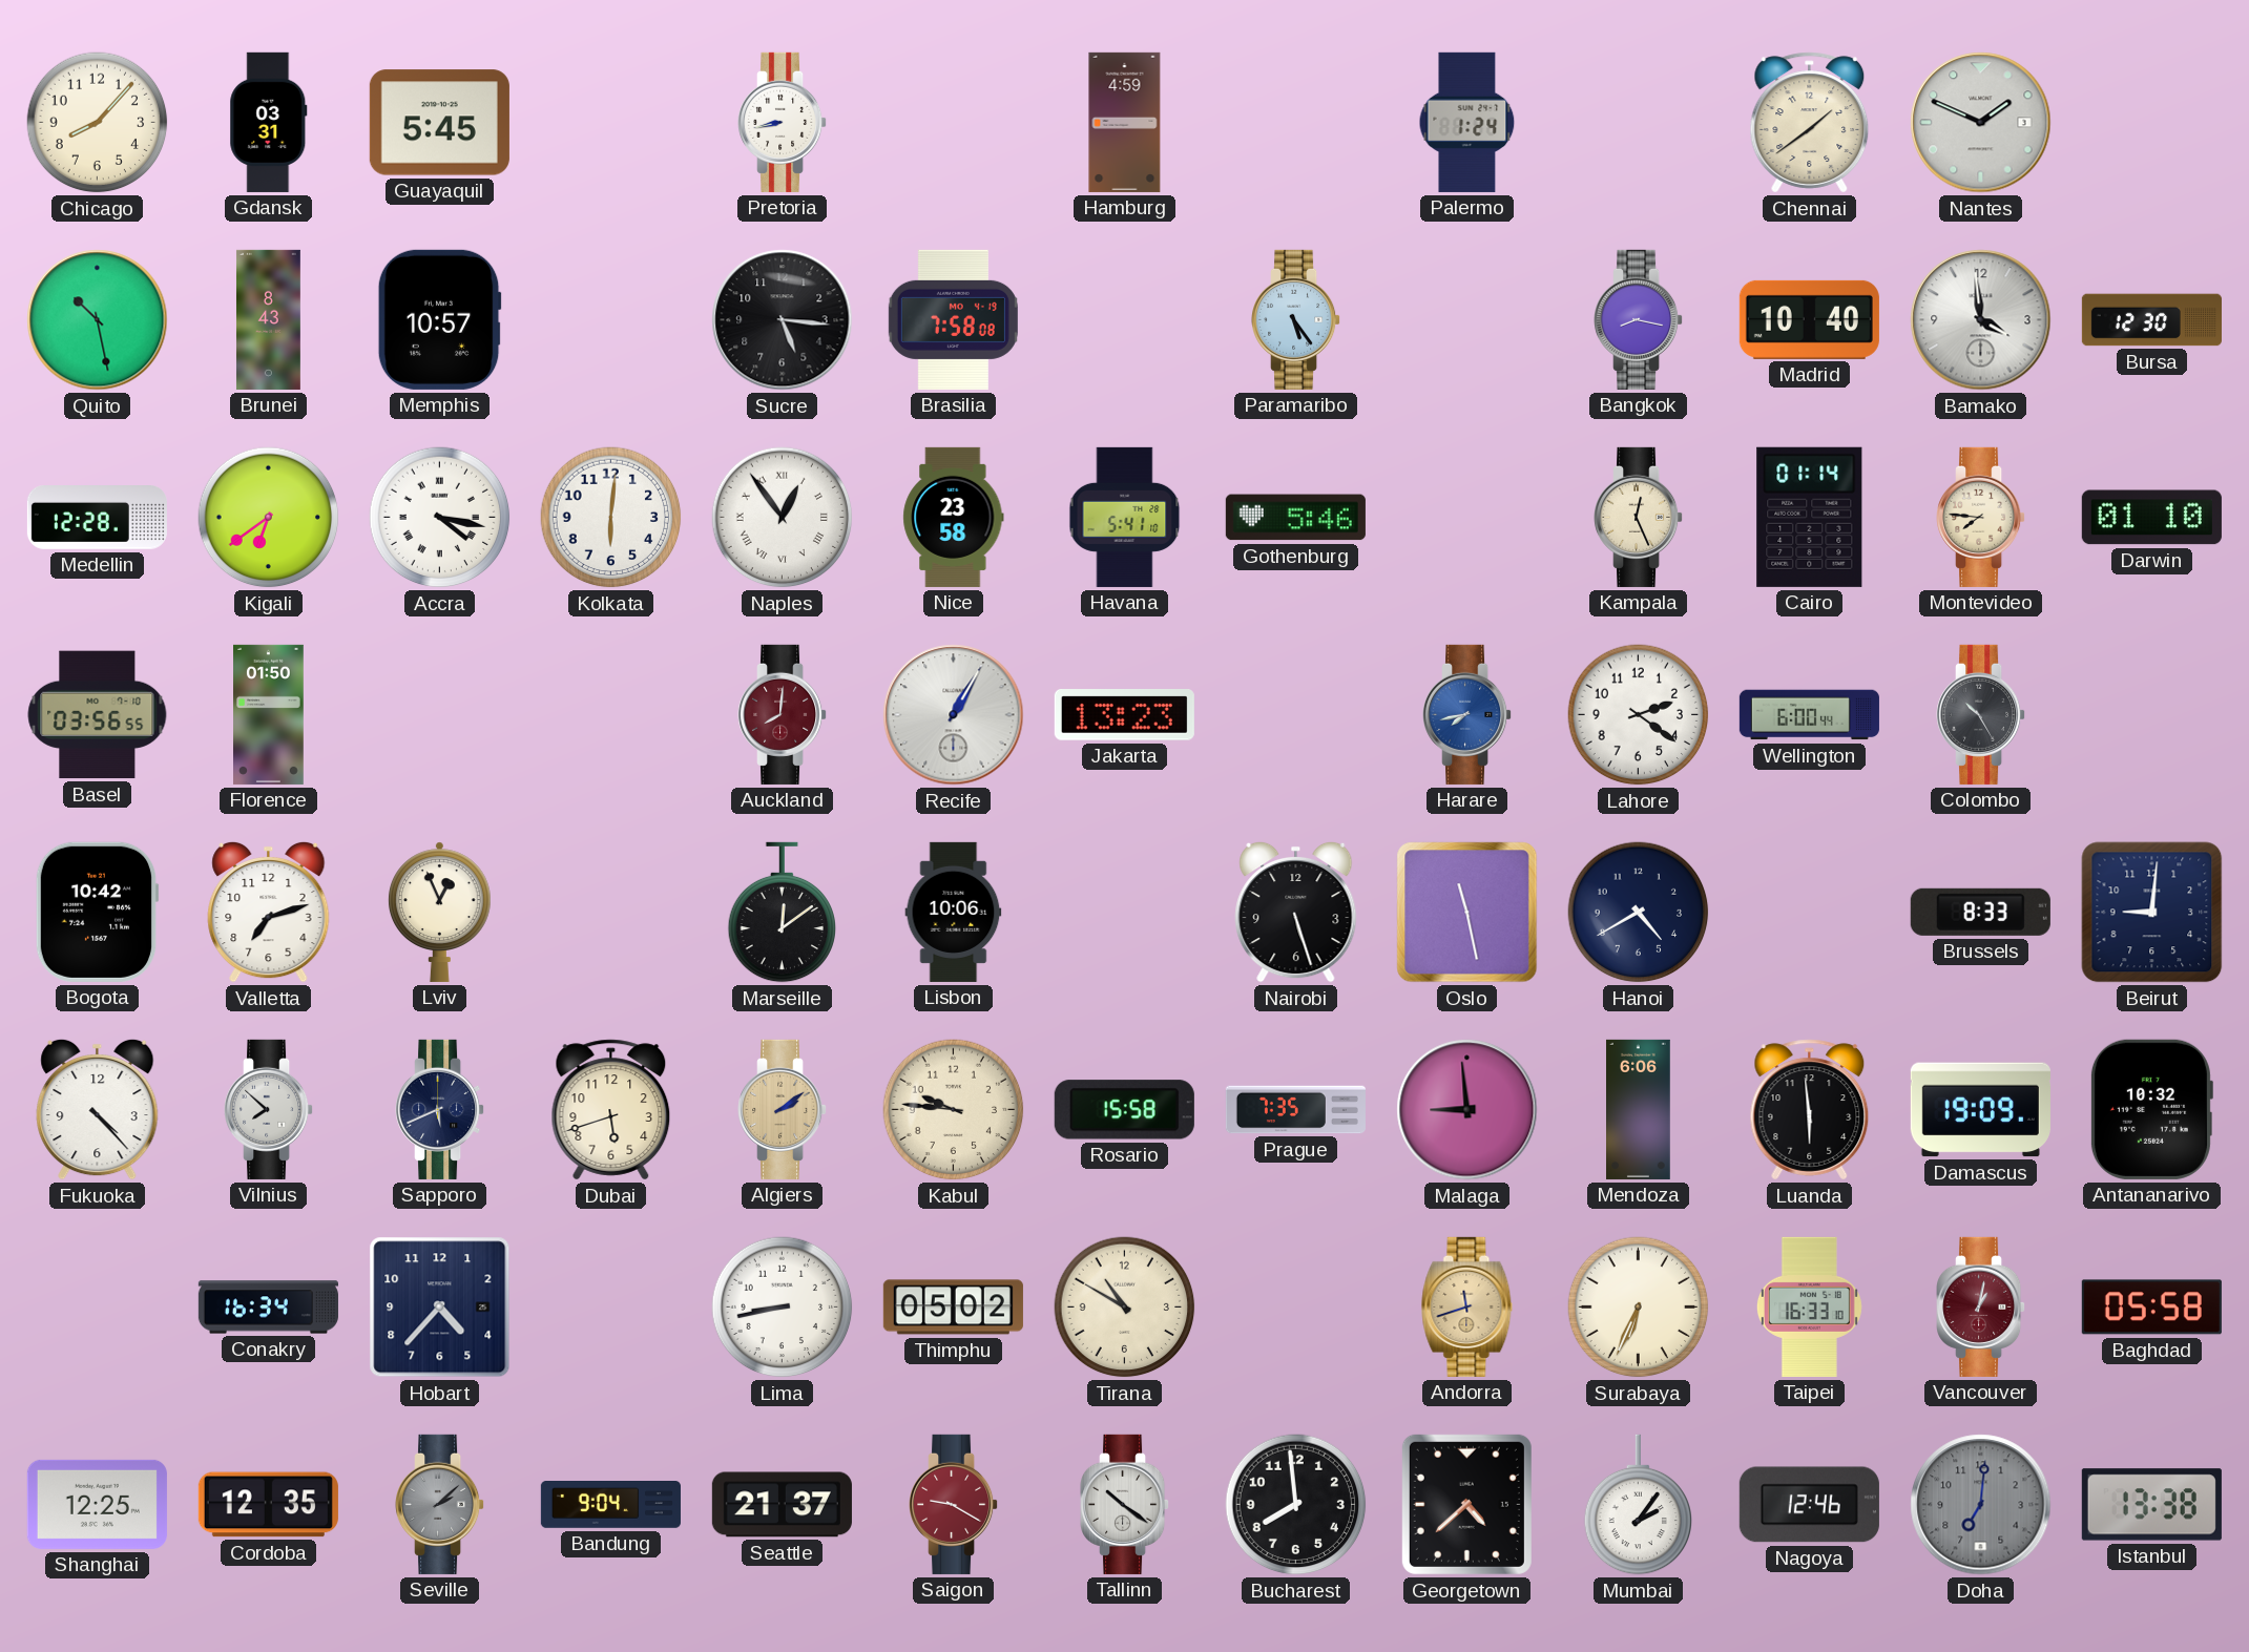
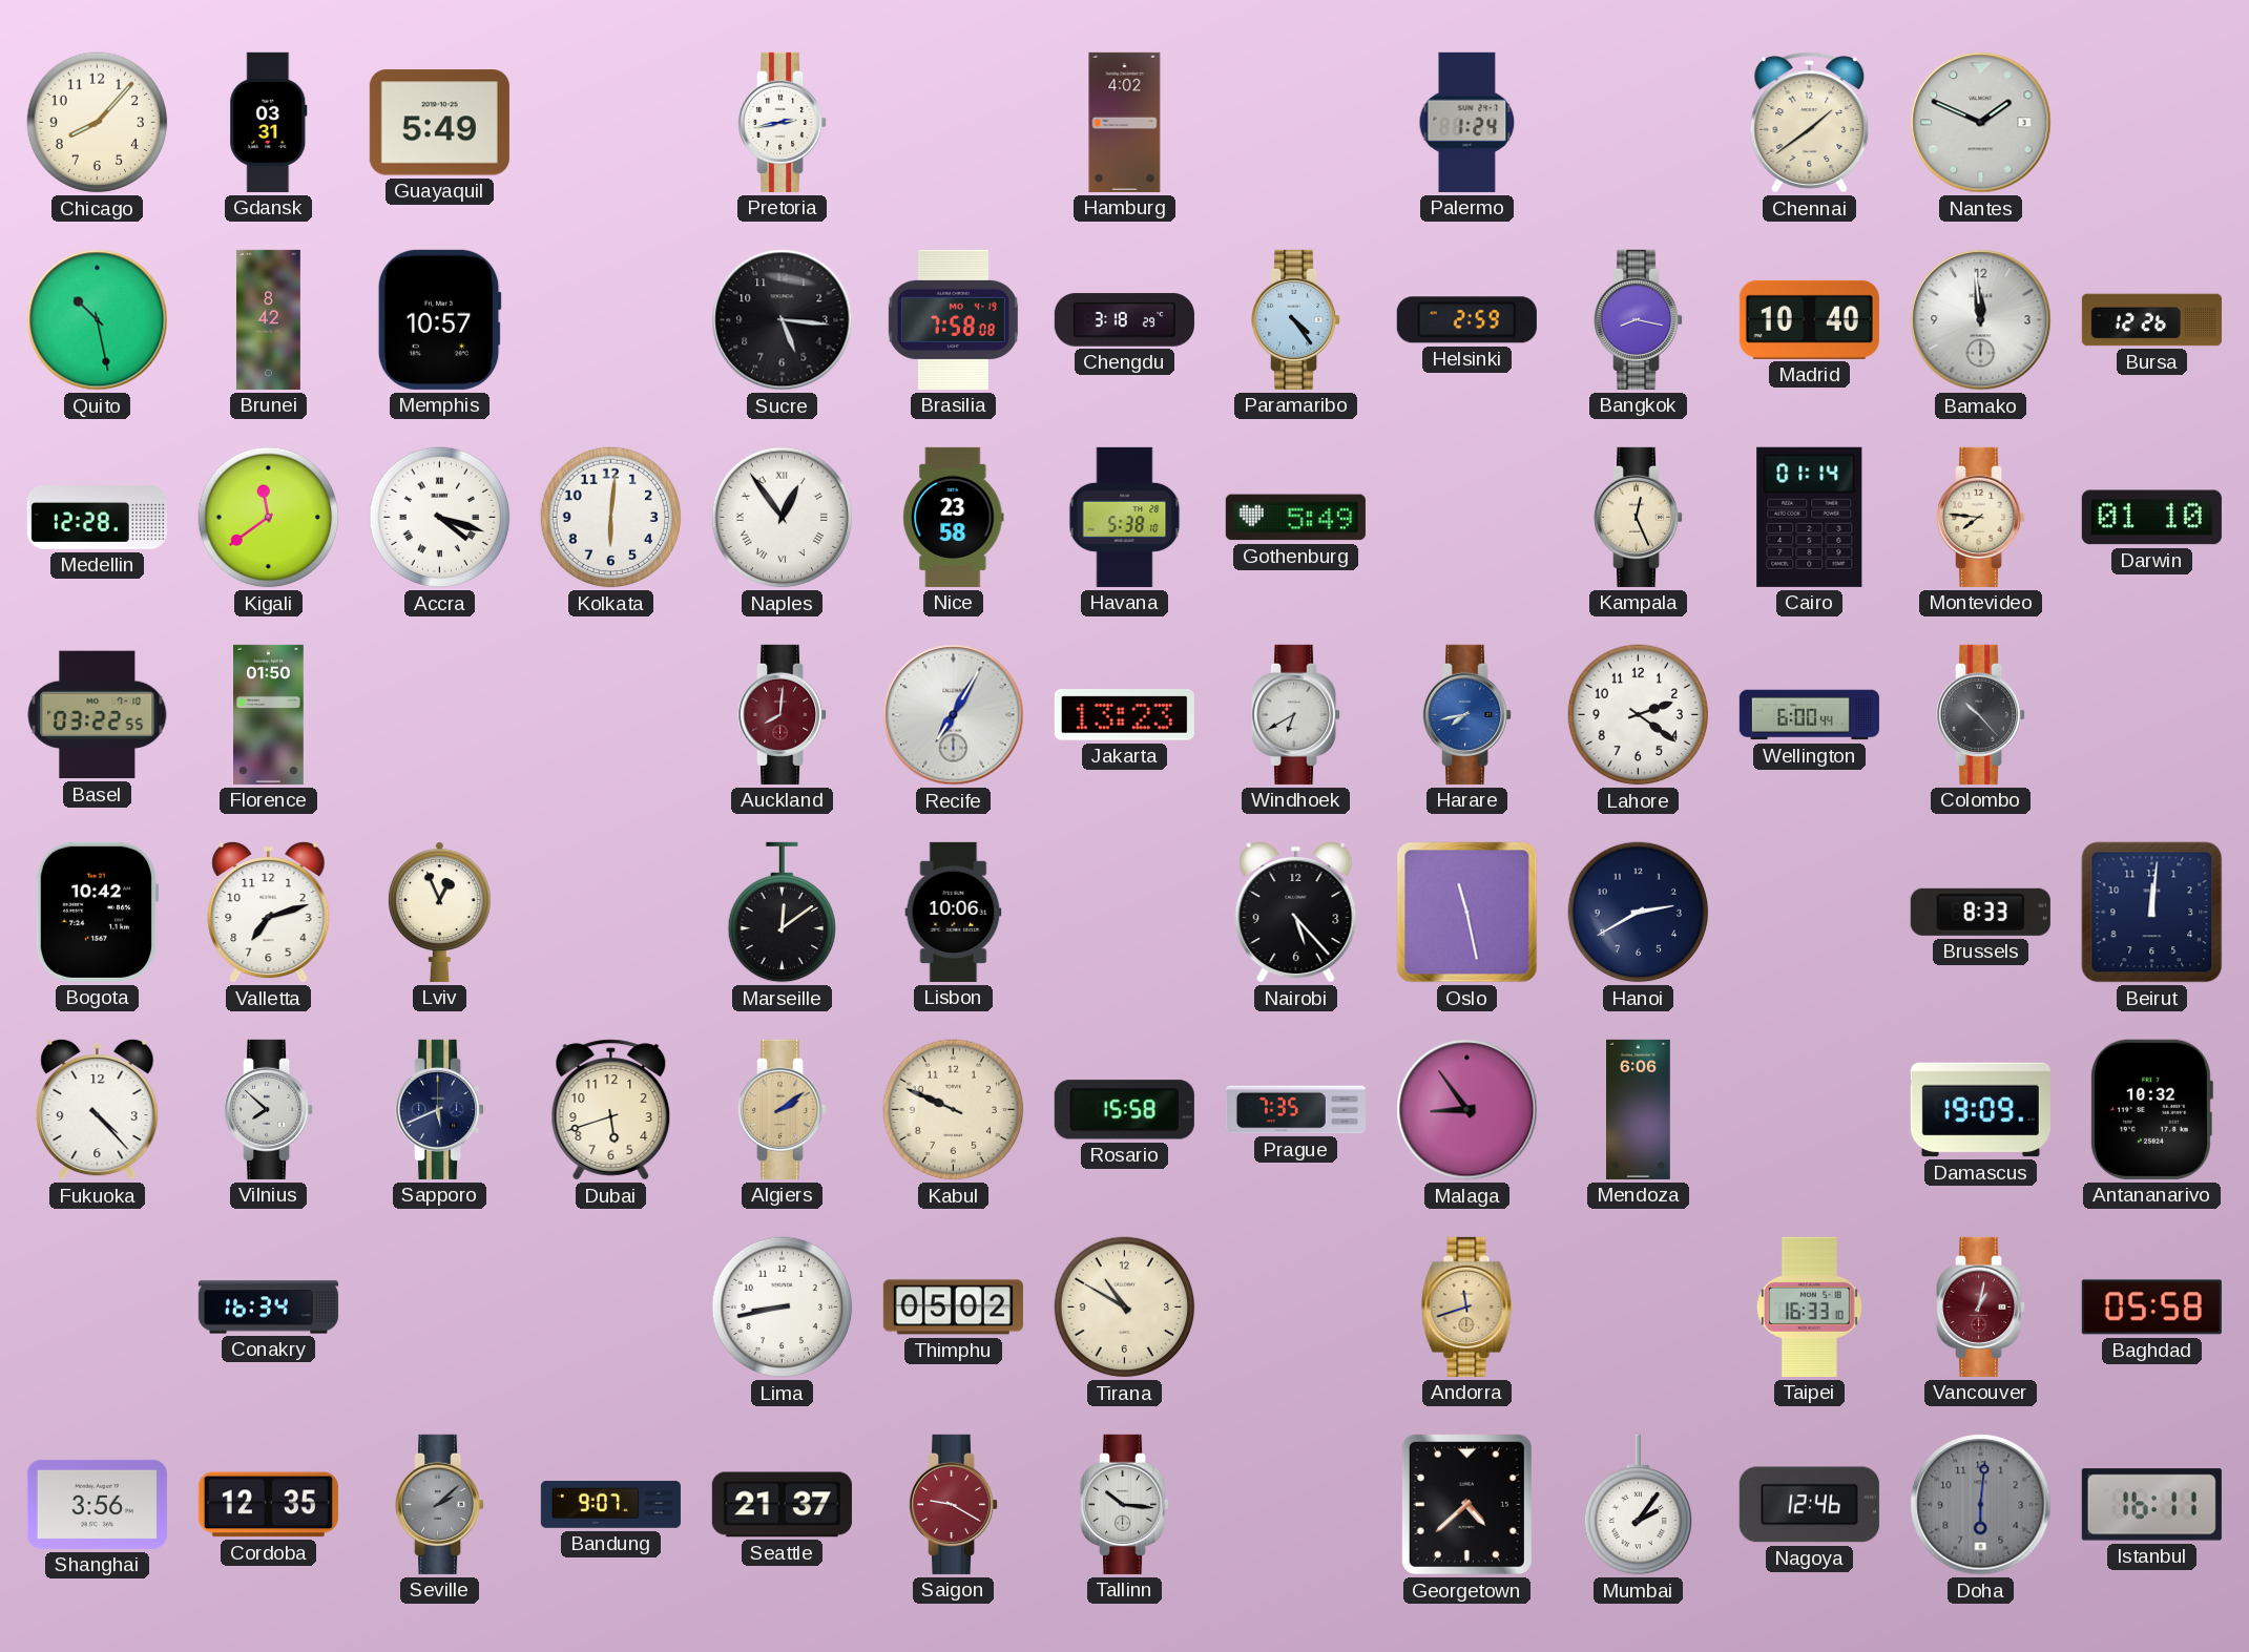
Guayaquil: 5:45 -> 5:49 (439, 123)
Pretoria: 8:43 -> 2:43 (784, 122)
Hamburg: 4:59 -> 4:02 (1125, 122)
Brunei: 8:43 -> 8:42 (268, 319)
Chengdu: none -> 3:18 (1124, 320)
Paramaribo: 5:24 -> 4:24 (1297, 319)
Helsinki: none -> 2:59 (1466, 320)
Bamako: 3:59 -> 11:59 (1981, 320)
Bursa: 12:30 -> 12:26 (2151, 320)
Kigali: 6:39 -> 11:39 (269, 518)
Accra: 4:17 -> 4:18 (440, 518)
Havana: 5:41 -> 5:38 (1125, 517)
Gothenburg: 5:46 -> 5:49 (1295, 518)
Basel: 03:56 -> 03:22 (98, 715)
Recife: 1:05 -> 7:05 (954, 715)
Windhoek: none -> 6:40 (1297, 714)
Colombo: 10:25 -> 10:23 (1982, 714)
Nairobi: 5:27 -> 5:23 (1296, 912)
Hanoi: 4:40 -> 2:40 (1639, 913)
Beirut: 9:01 -> 12:01 (2152, 913)
Kabul: 9:46 -> 9:49 (954, 1110)
Malaga: 8:59 -> 8:54 (1467, 1110)
Luanda: 5:59 -> none (1810, 1110)
Hobart: 4:37 -> none (440, 1308)
Surabaya: 6:34 -> none (1639, 1308)
Shanghai: 12:25 -> 3:56 (97, 1504)
Bandung: 9:04 -> 9:07 (610, 1505)
Tallinn: 10:21 -> 10:16 (1126, 1504)
Bucharest: 7:59 -> none (1296, 1505)
Doha: 7:01 -> 6:01 (1981, 1505)
Istanbul: 13:38 -> 16:11 (2151, 1505)
